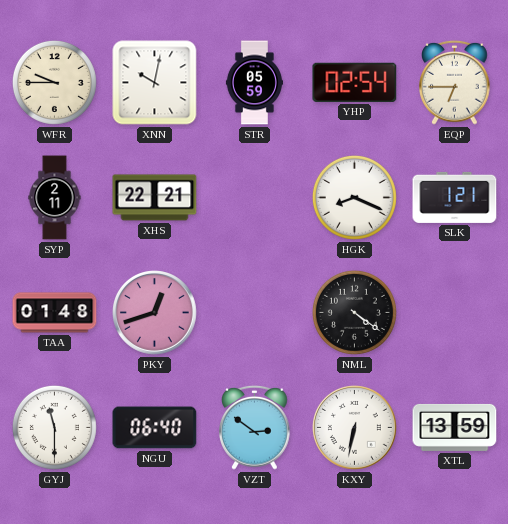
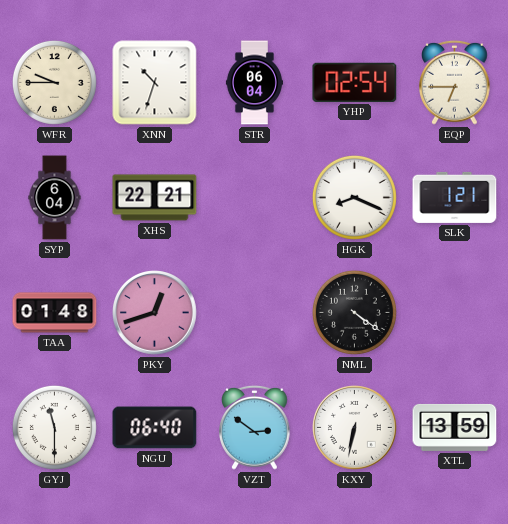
XNN: 10:02 -> 10:33 (155, 83)
STR: 05:59 -> 06:04 (254, 83)
SYP: 2:11 -> 6:04 (55, 198)
